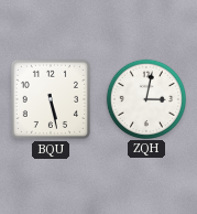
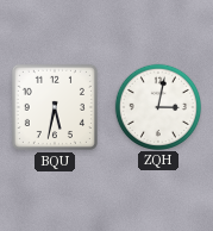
BQU: 5:28 -> 5:32 (55, 107)
